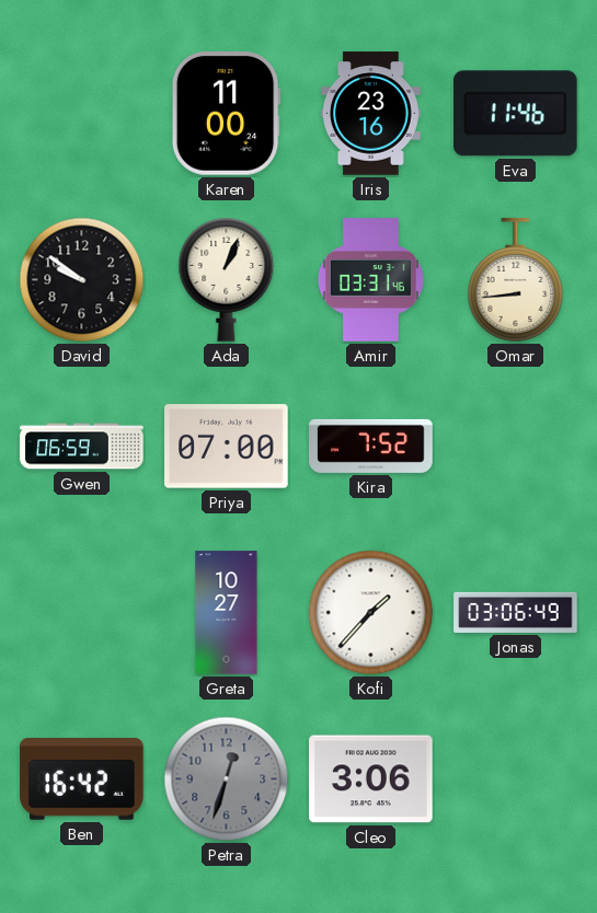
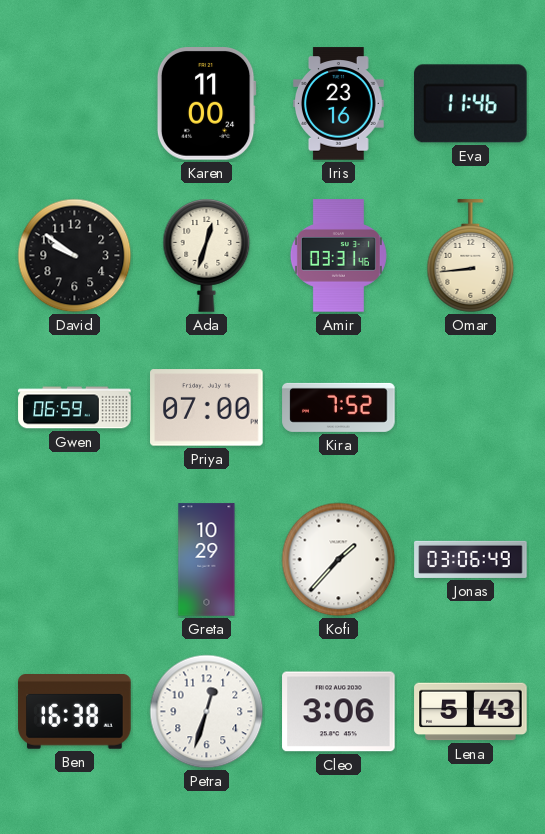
Ada: 1:04 -> 12:33 (207, 256)
Greta: 10:27 -> 10:29 (207, 560)
Ben: 16:42 -> 16:38 (75, 712)
Petra dial: grey -> white (207, 712)
Lena: none -> 5:43 (471, 712)
